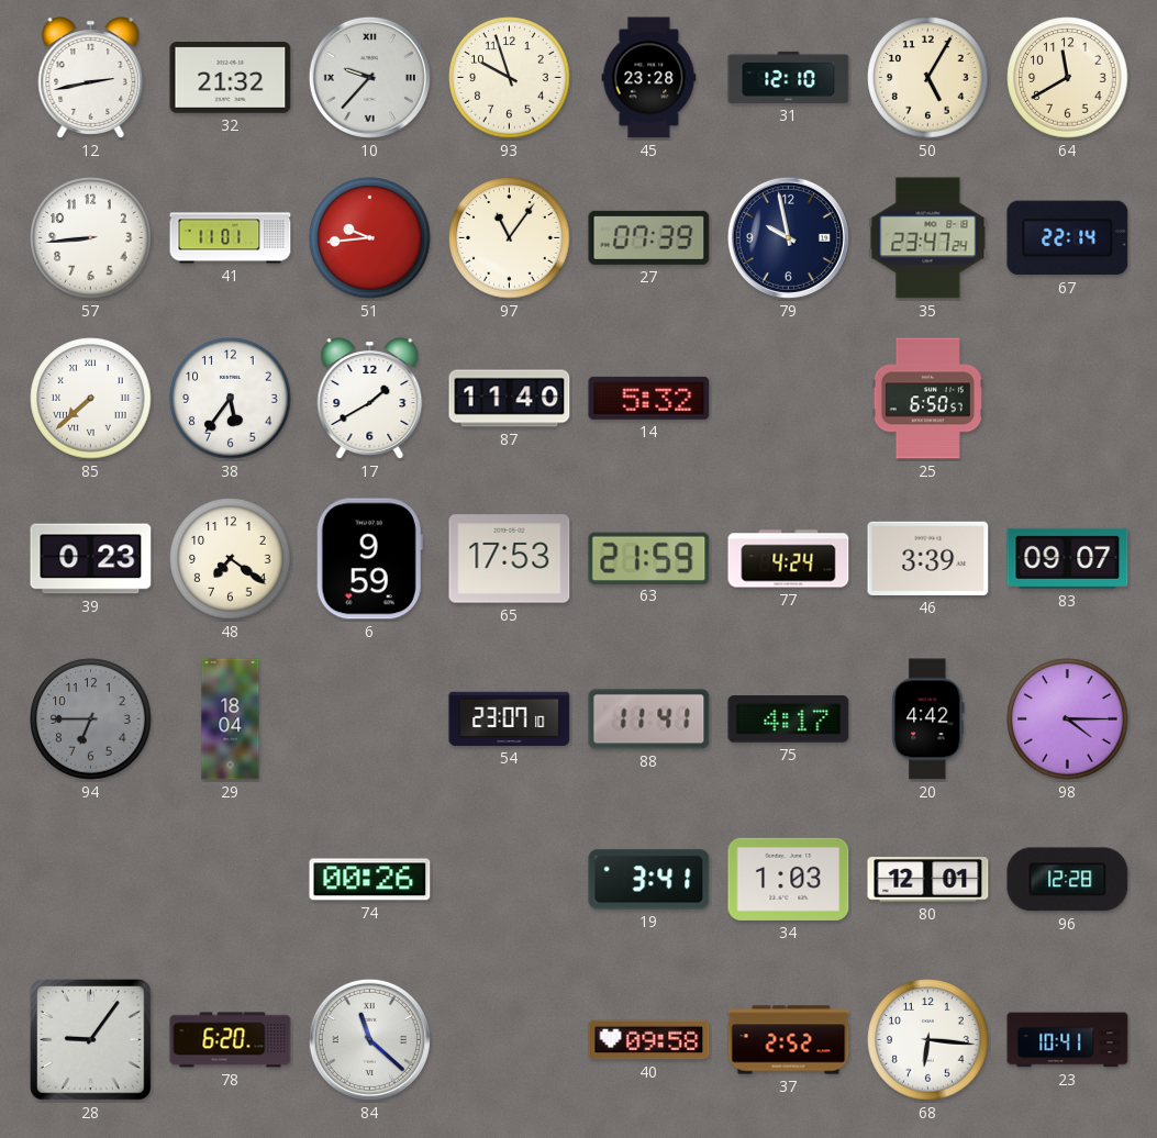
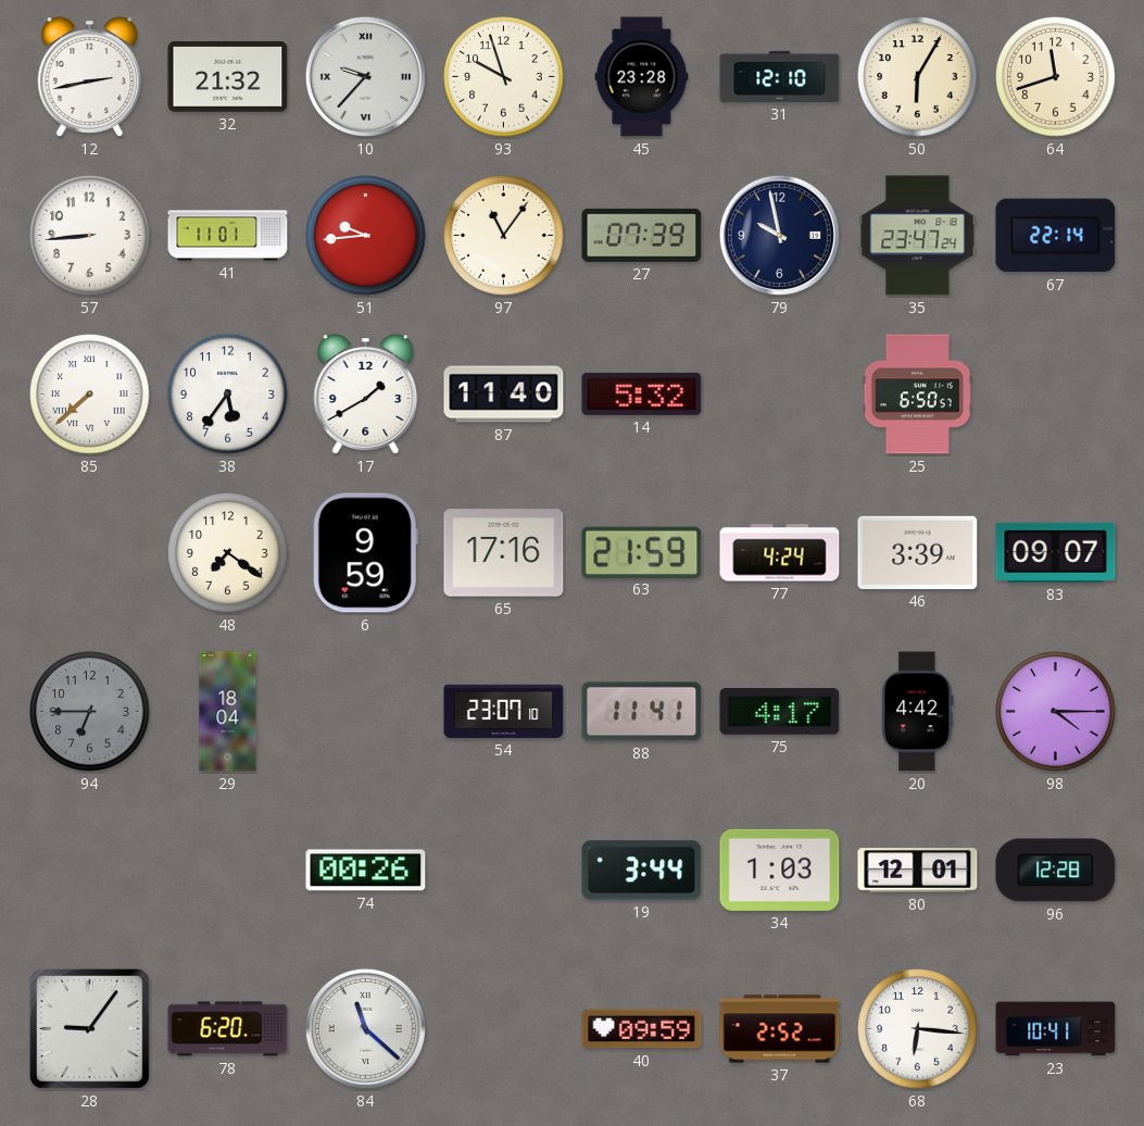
50: 5:05 -> 6:05 (918, 77)
64: 11:40 -> 11:42 (1056, 77)
39: 0:23 -> none (91, 559)
65: 17:53 -> 17:16 (504, 553)
19: 3:41 -> 3:44 (642, 871)
40: 09:58 -> 09:59 (642, 1029)
